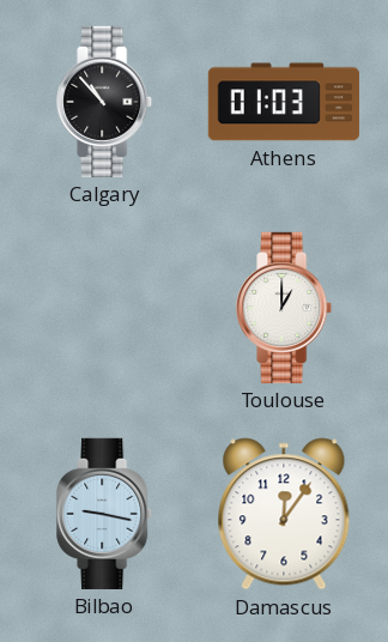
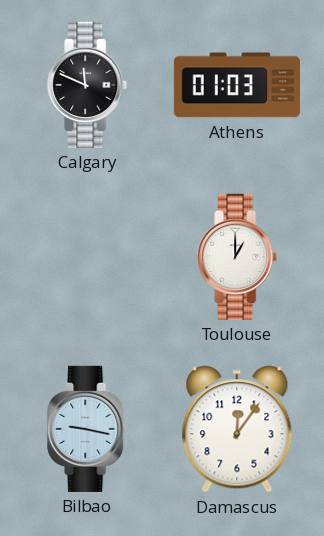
Calgary: 10:53 -> 11:49 (88, 85)
